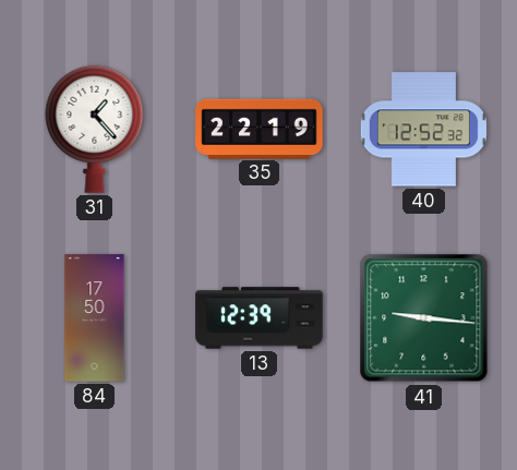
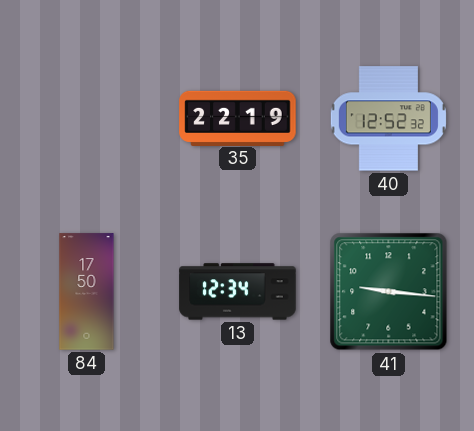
31: 1:23 -> none (95, 129)
13: 12:39 -> 12:34 (238, 292)
